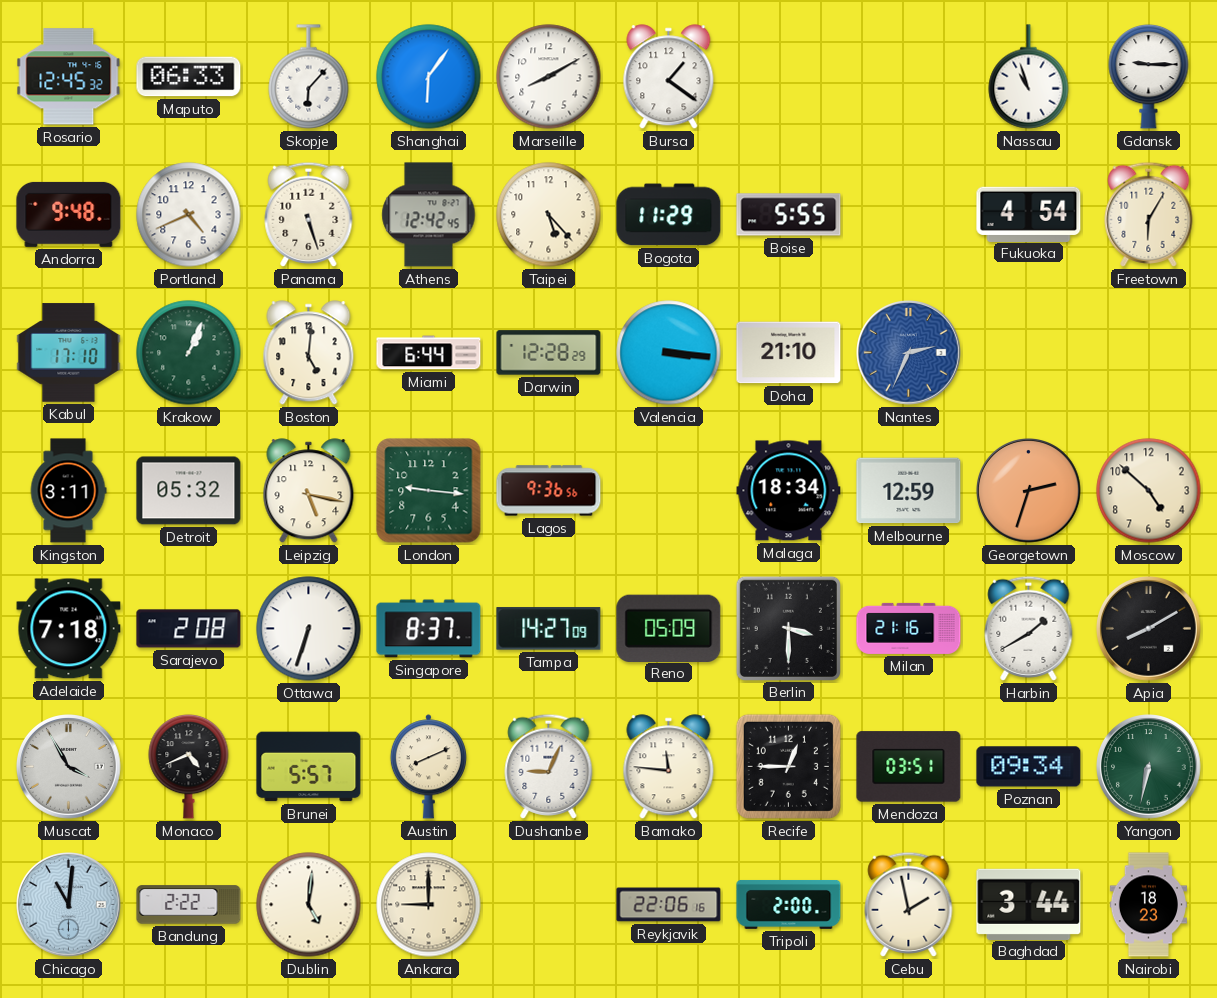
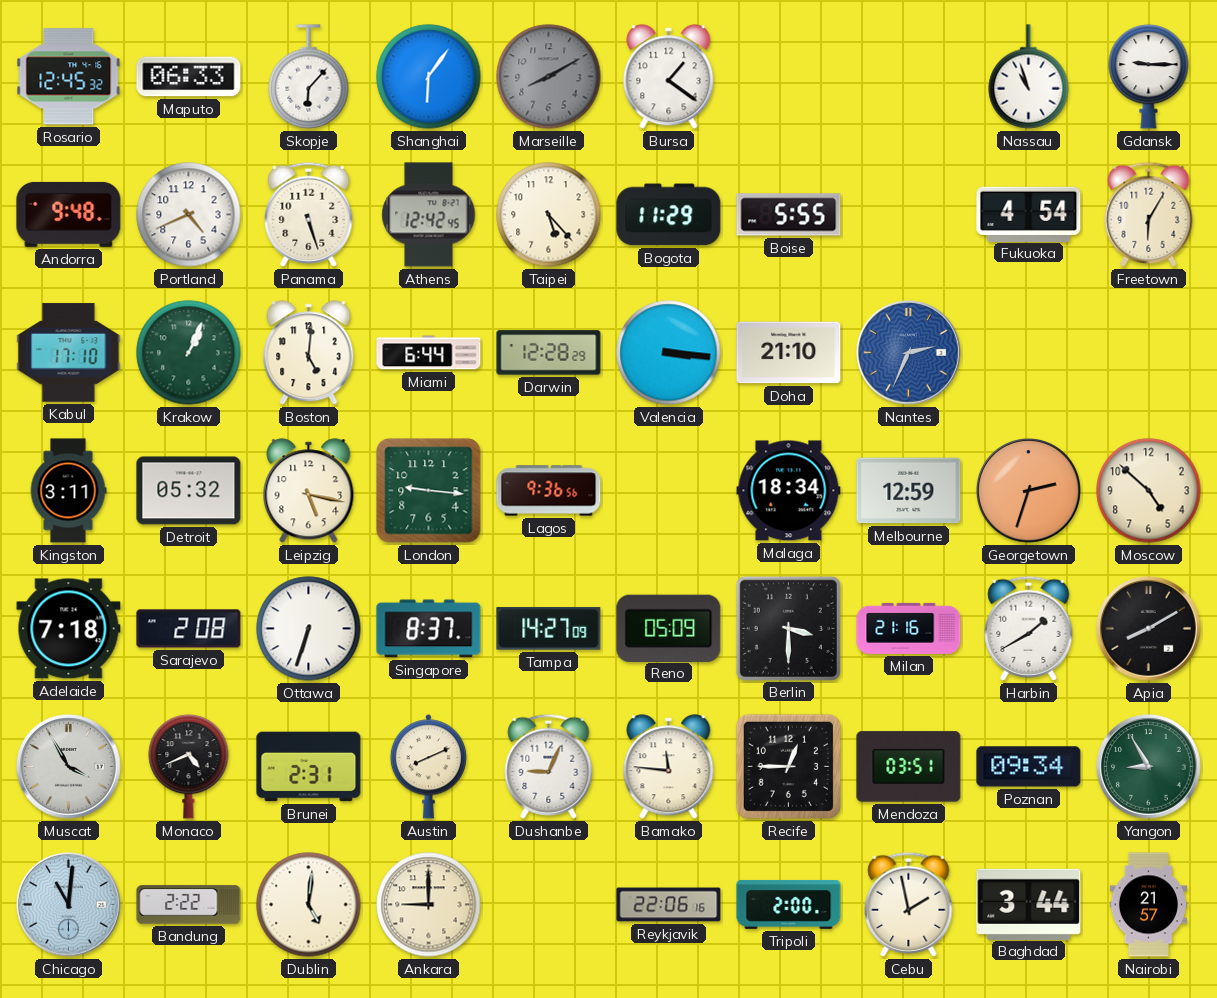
Marseille dial: white -> grey (549, 77)
Brunei: 5:57 -> 2:31 (309, 767)
Yangon: 6:32 -> 8:55 (1149, 767)
Nairobi: 18:23 -> 21:57 (1148, 905)
